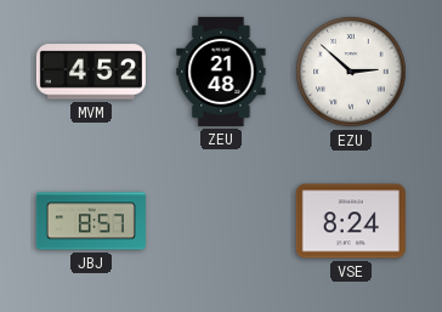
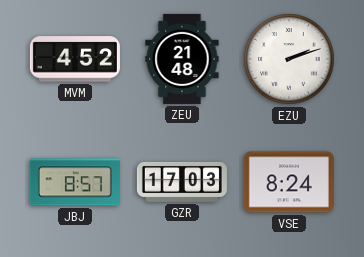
EZU: 2:52 -> 2:12 (289, 59)
GZR: none -> 17:03 (182, 182)
